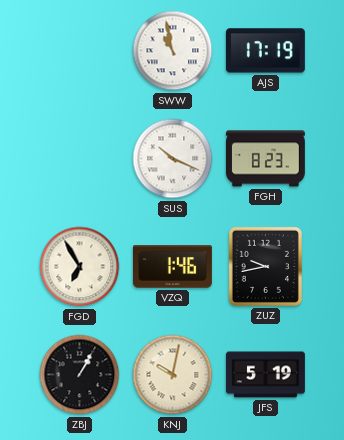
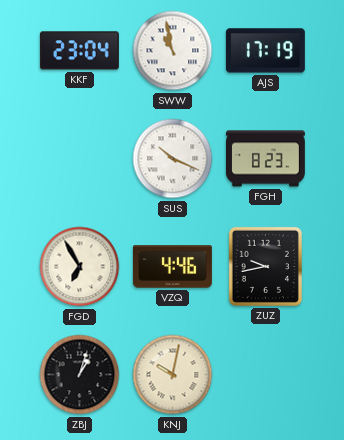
KKF: none -> 23:04 (79, 51)
VZQ: 1:46 -> 4:46 (172, 267)
ZBJ: 1:05 -> 1:03 (80, 375)
JFS: 5:19 -> none (265, 375)
